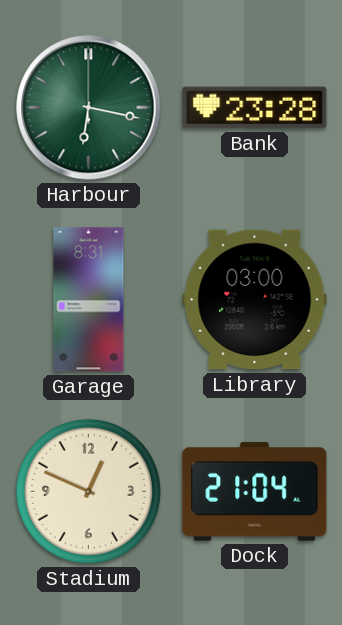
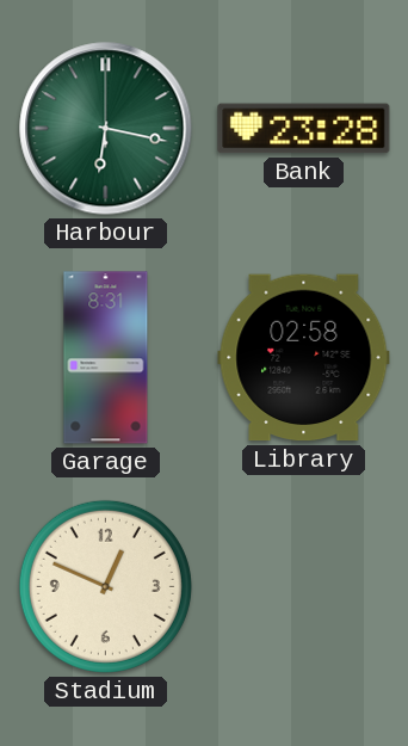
Library: 03:00 -> 02:58 (304, 358)
Dock: 21:04 -> none (255, 492)
